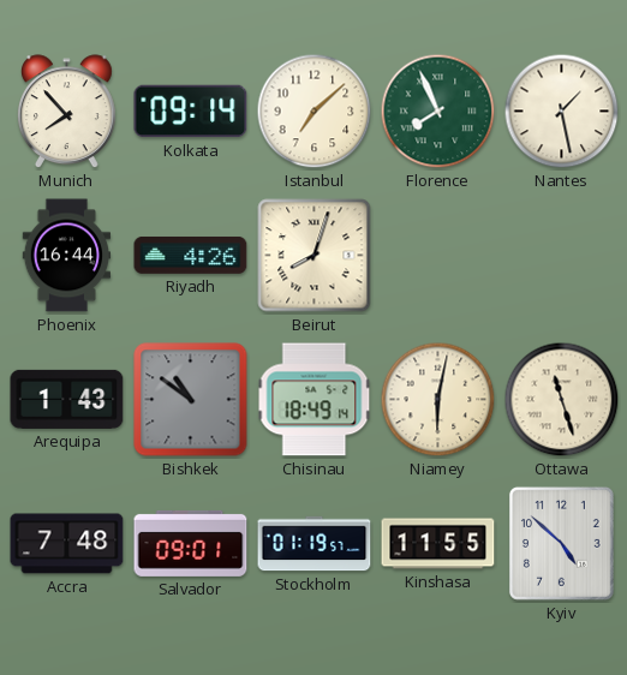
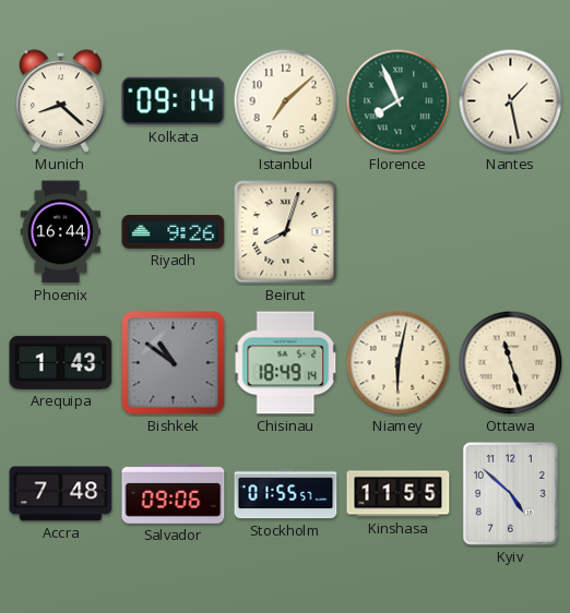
Munich: 7:53 -> 8:22 (60, 101)
Riyadh: 4:26 -> 9:26 (174, 232)
Salvador: 09:01 -> 09:06 (174, 493)
Stockholm: 01:19 -> 01:55 (286, 494)
